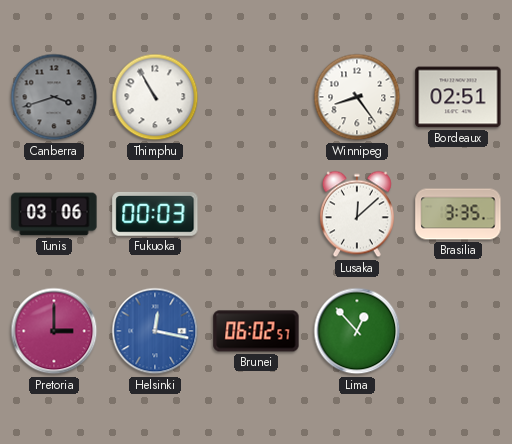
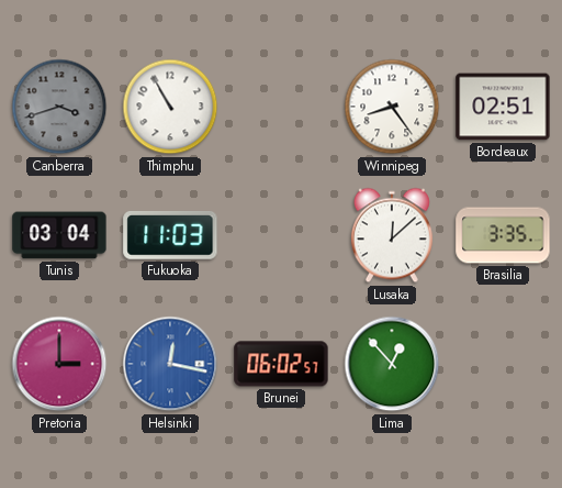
Tunis: 03:06 -> 03:04 (59, 235)
Fukuoka: 00:03 -> 11:03 (170, 235)
